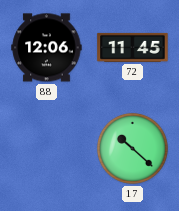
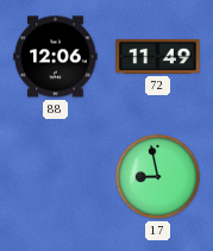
72: 11:45 -> 11:49 (158, 56)
17: 10:22 -> 8:58 (157, 176)
